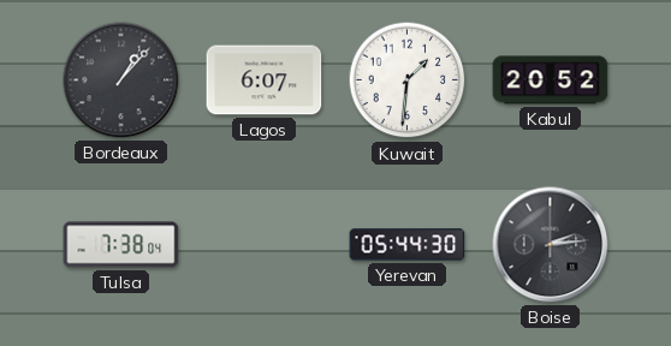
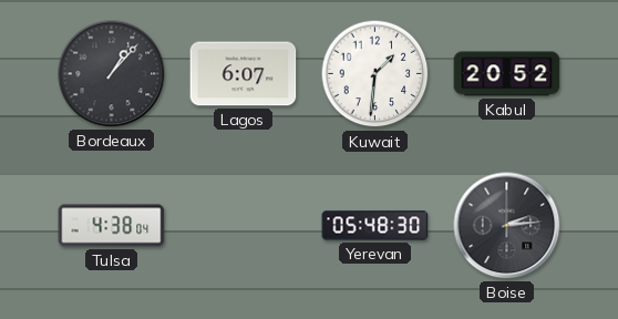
Tulsa: 7:38 -> 4:38 (112, 226)
Yerevan: 05:44 -> 05:48 (375, 226)
